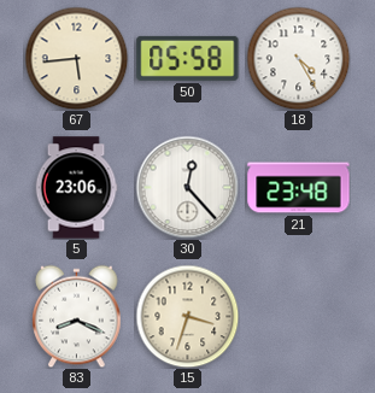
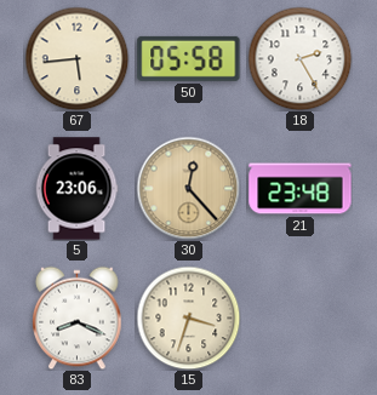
18: 4:25 -> 2:25 (299, 58)
30 dial: white -> champagne (188, 188)
